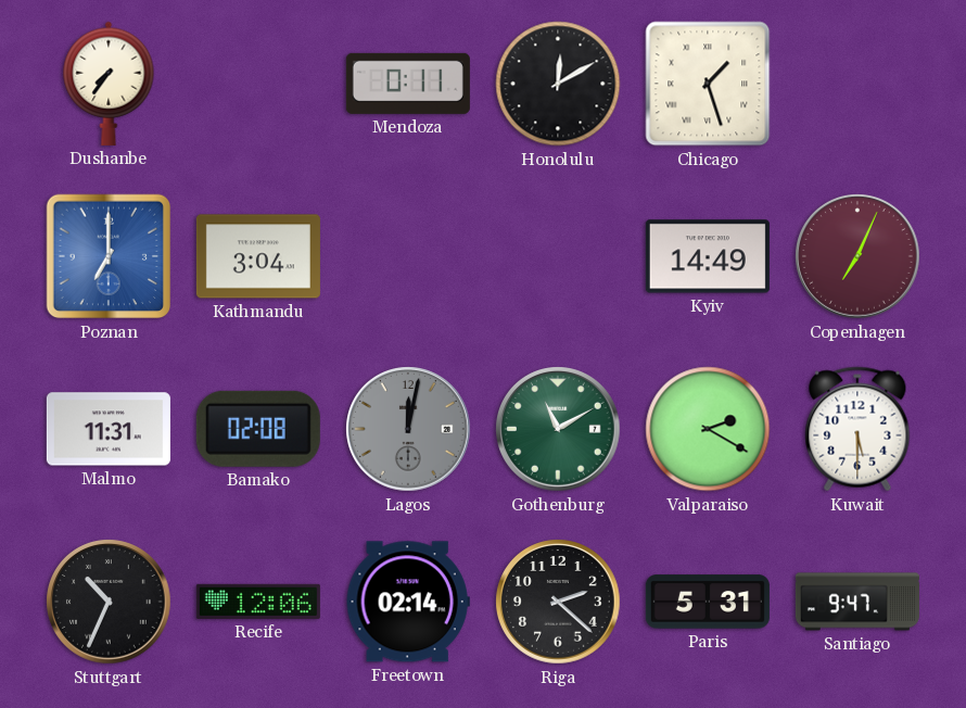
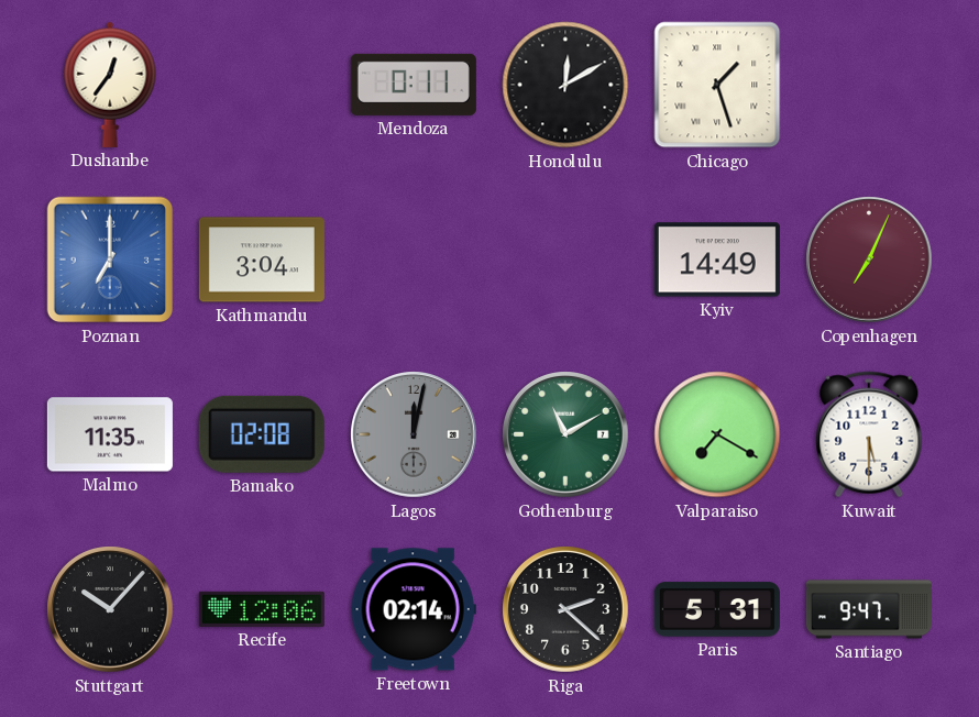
Dushanbe: 7:36 -> 12:36 (110, 85)
Malmo: 11:31 -> 11:35 (110, 434)
Valparaiso: 2:20 -> 7:20 (717, 434)
Stuttgart: 10:34 -> 10:07 (110, 609)
